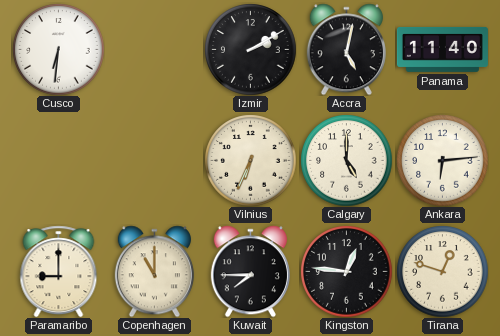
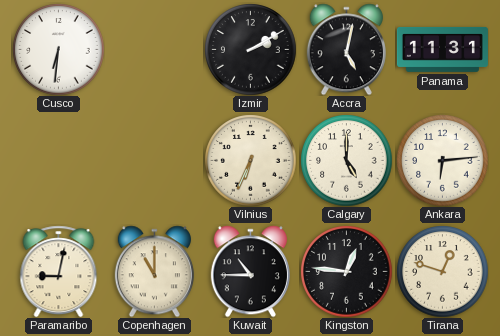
Panama: 11:40 -> 11:31 (442, 49)
Paramaribo: 9:00 -> 9:02 (59, 271)
Kuwait: 7:45 -> 10:45 (250, 271)
